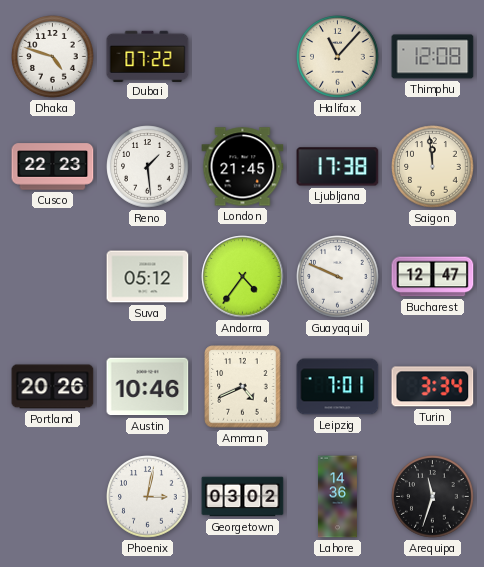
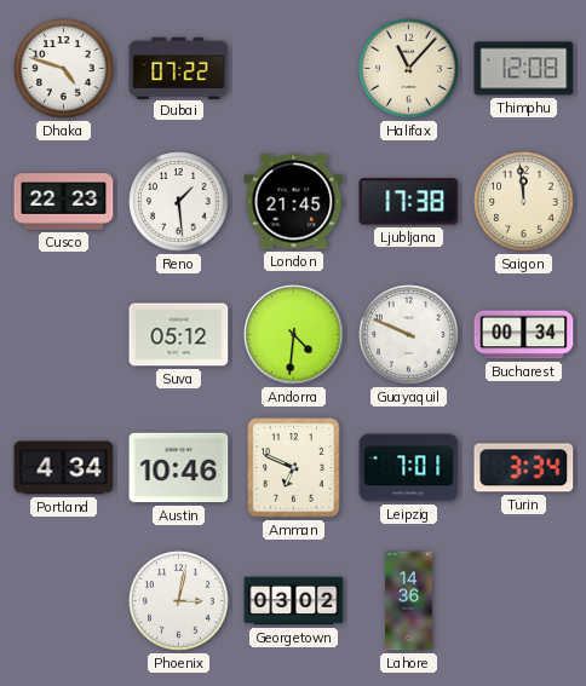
Andorra: 4:36 -> 4:31 (294, 335)
Bucharest: 12:47 -> 00:34 (524, 335)
Portland: 20:26 -> 4:34 (64, 468)
Amman: 4:41 -> 6:49 (294, 468)
Arequipa: 11:33 -> none (433, 497)
